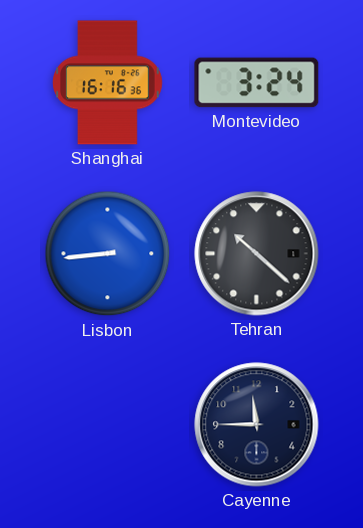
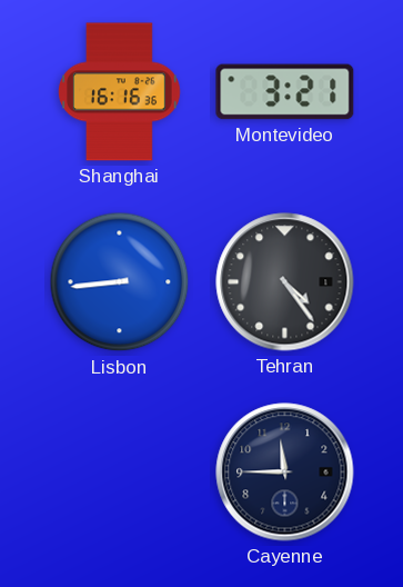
Montevideo: 3:24 -> 3:21 (285, 92)
Tehran: 10:22 -> 4:24 (285, 282)
